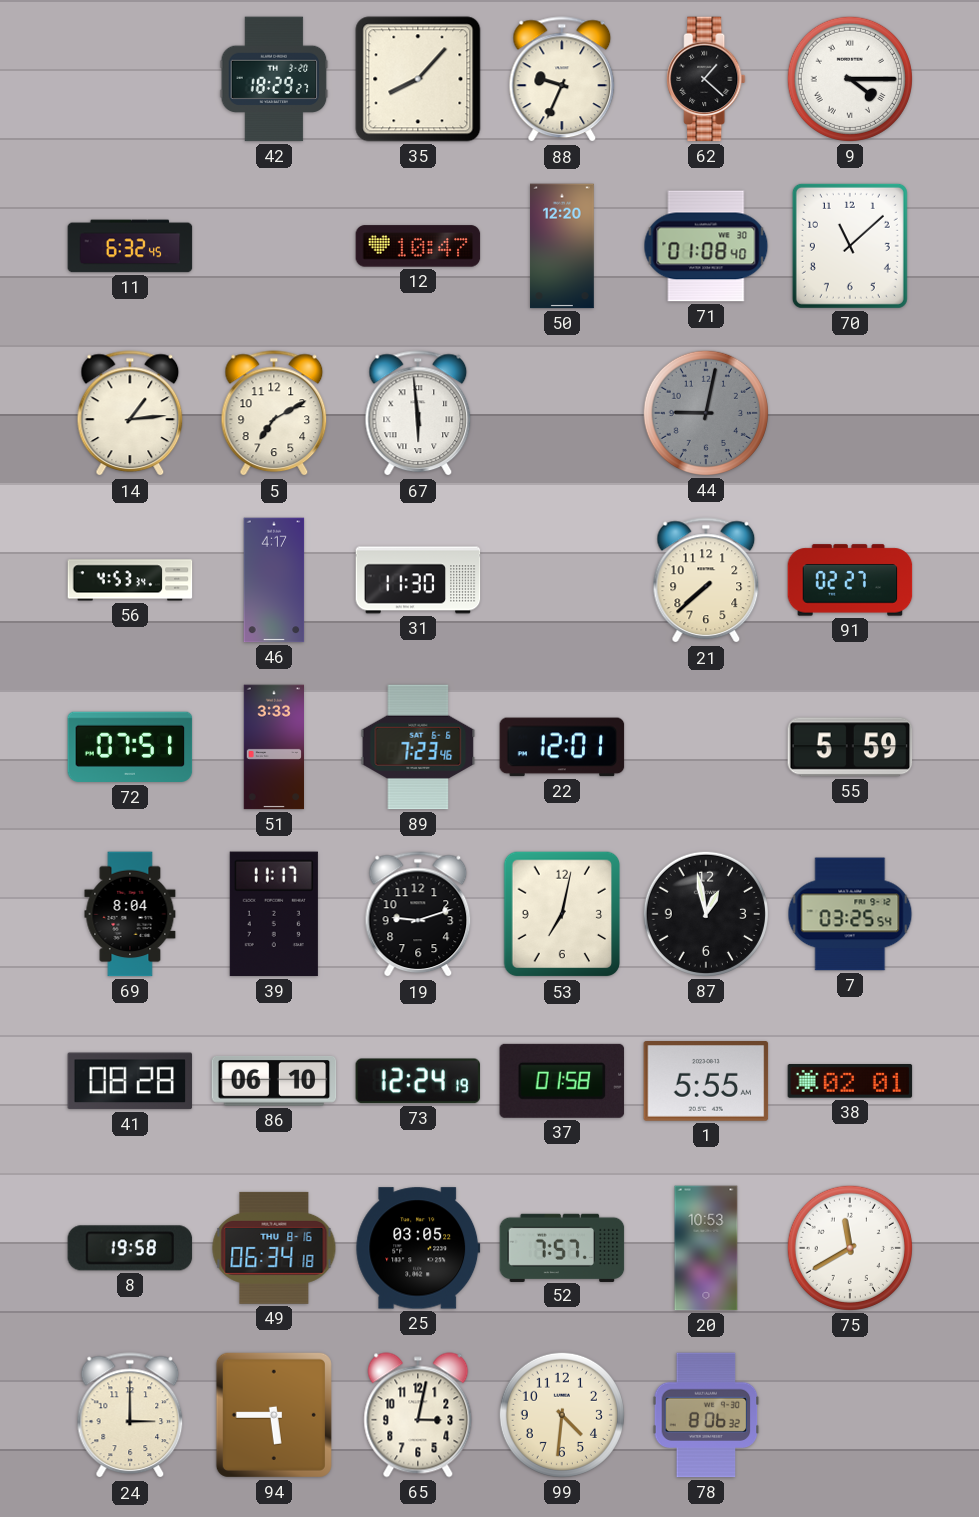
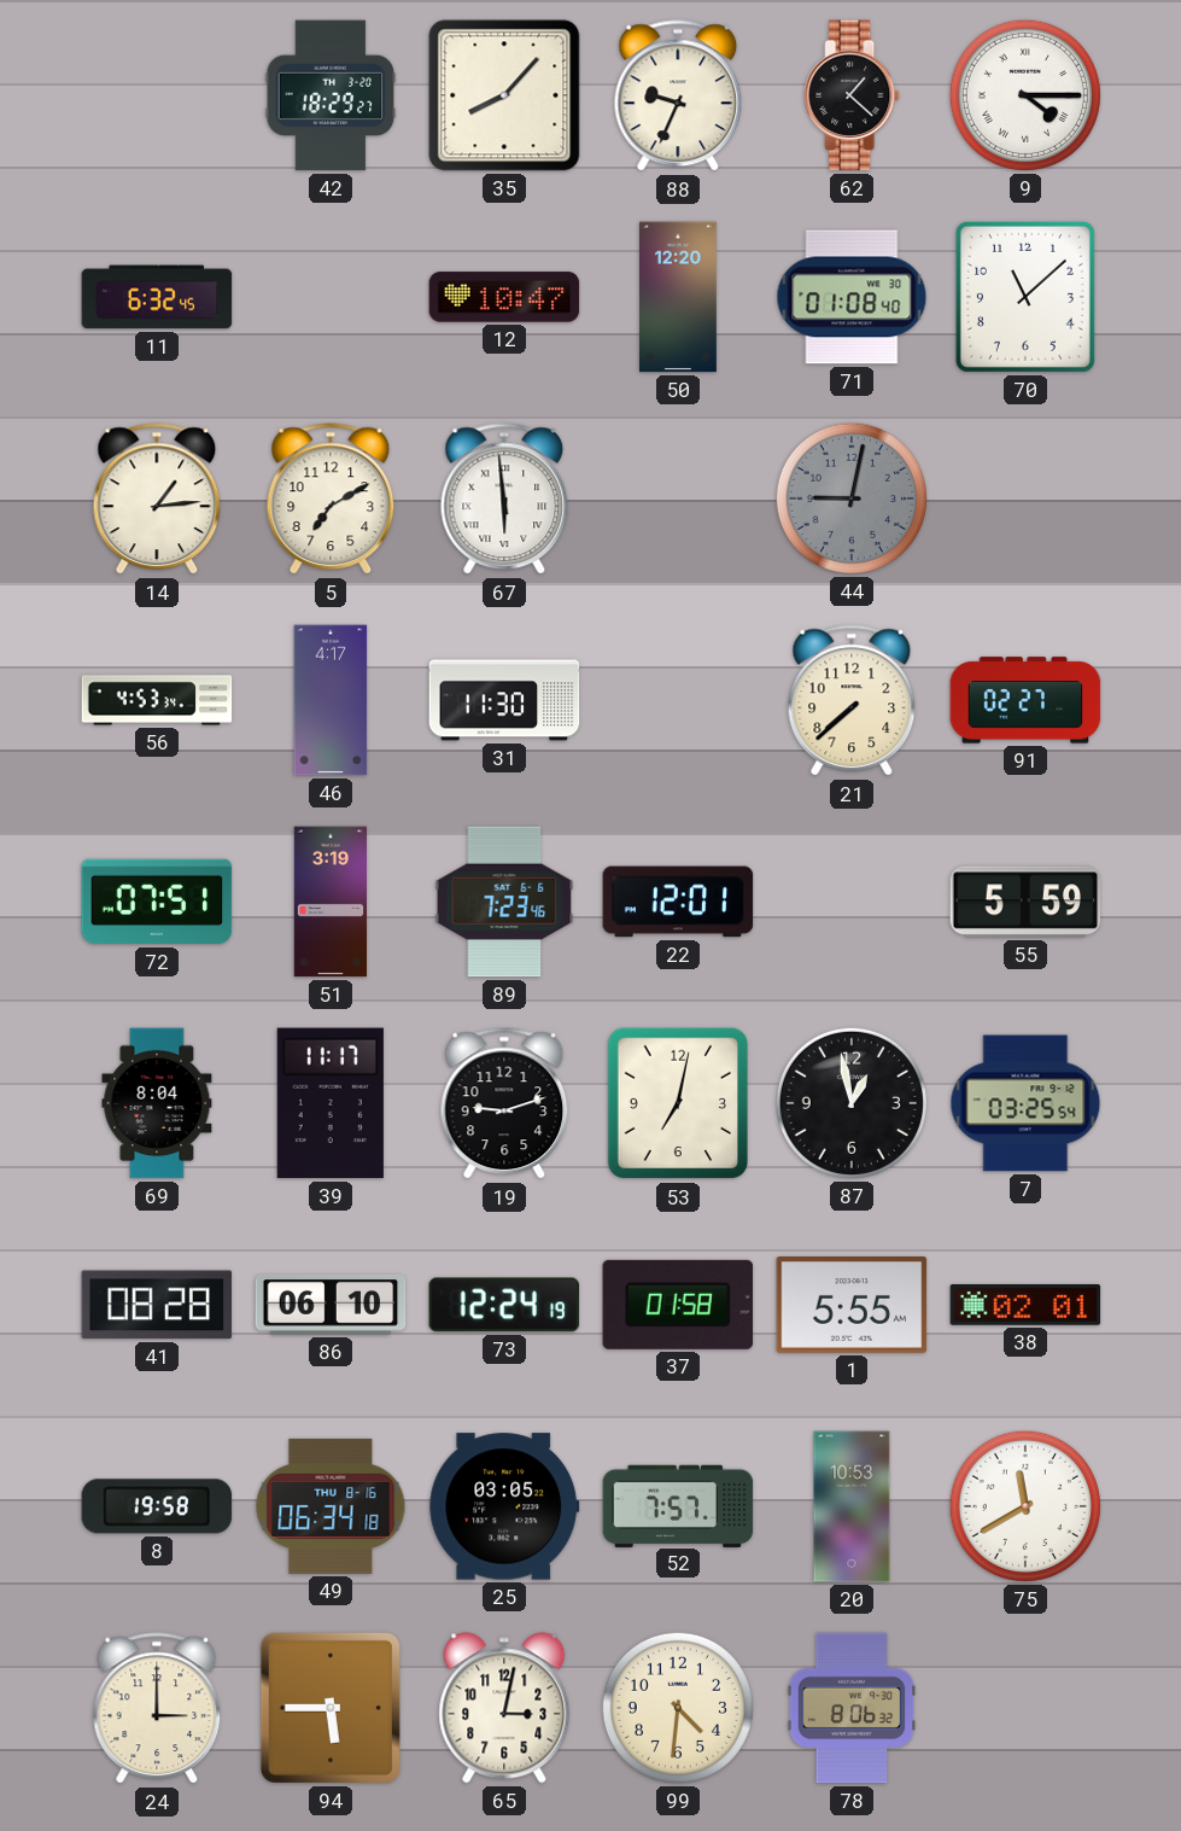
51: 3:33 -> 3:19 (329, 902)
